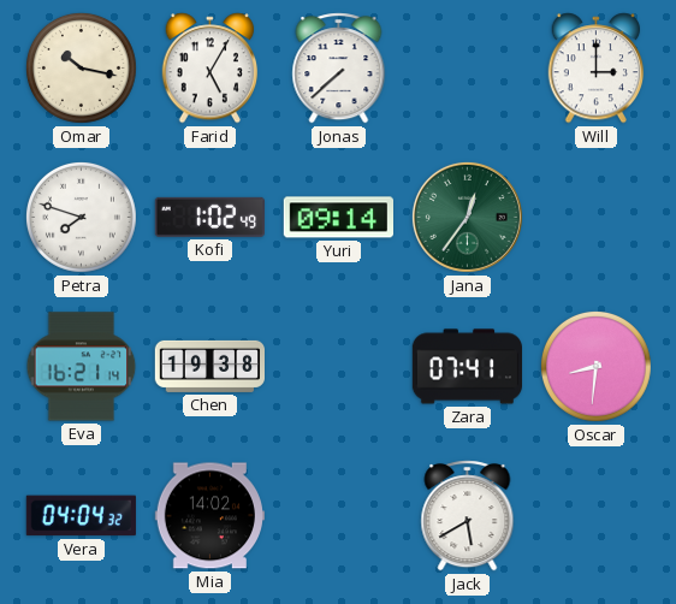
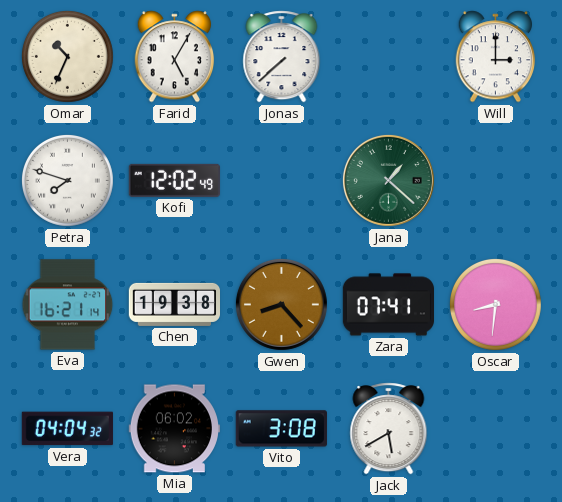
Omar: 10:17 -> 10:34 (67, 56)
Kofi: 1:02 -> 12:02 (174, 180)
Yuri: 09:14 -> none (338, 218)
Jana: 12:36 -> 1:22 (388, 180)
Gwen: none -> 8:23 (281, 304)
Mia: 14:02 -> 06:02 (174, 429)
Vito: none -> 3:08 (281, 429)
